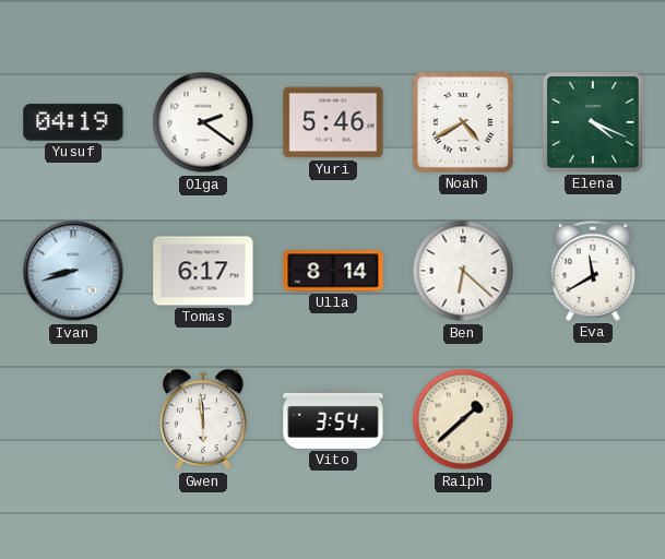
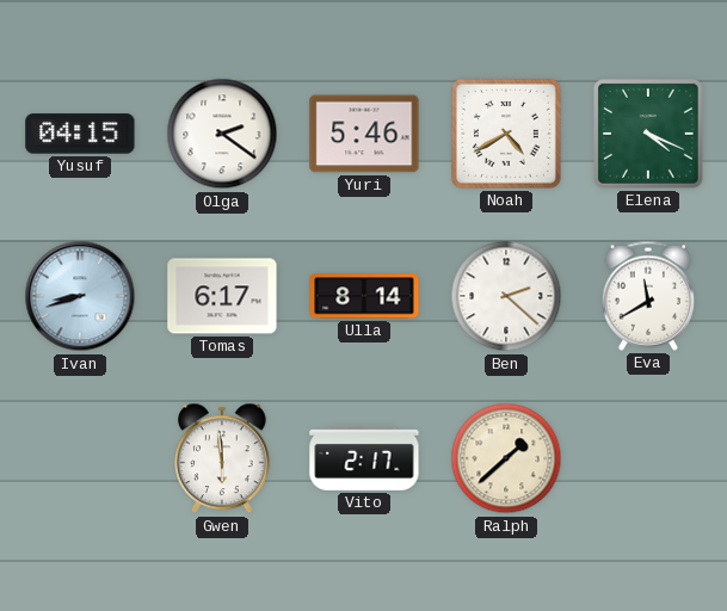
Yusuf: 04:19 -> 04:15 (80, 134)
Ben: 6:22 -> 2:22 (506, 296)
Vito: 3:54 -> 2:17 (364, 459)
